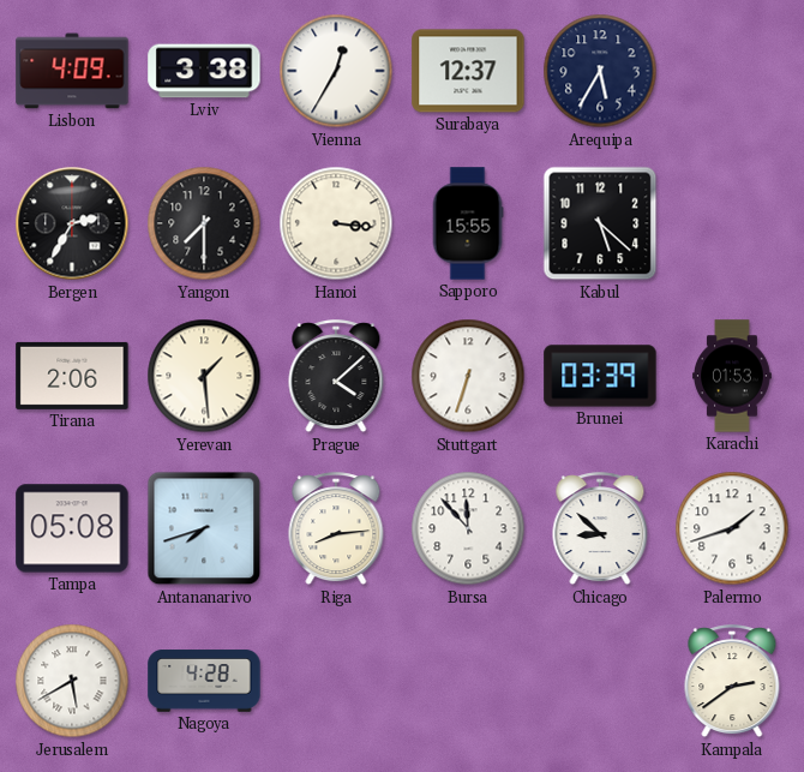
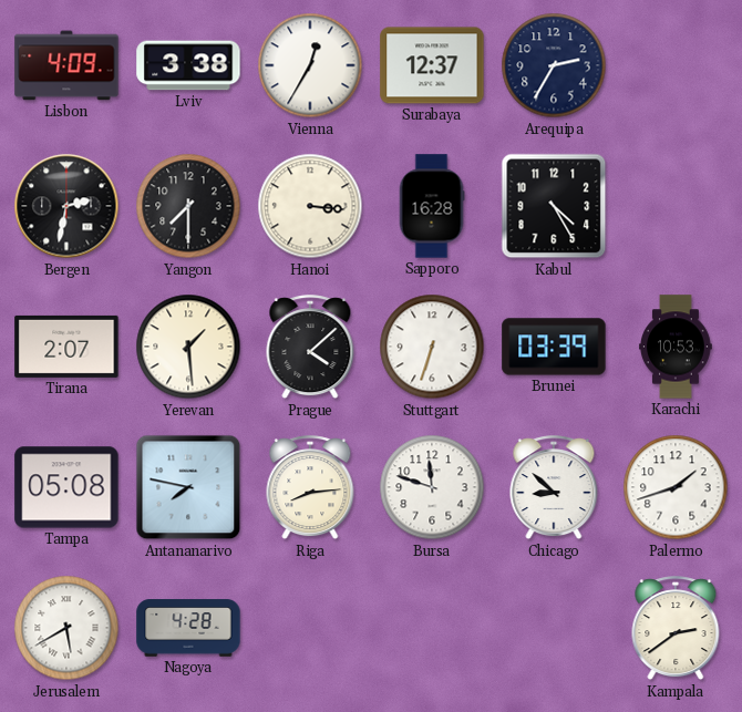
Arequipa: 5:35 -> 2:35 (554, 65)
Bergen: 2:35 -> 2:32 (66, 206)
Sapporo: 15:55 -> 16:28 (432, 206)
Kabul: 5:22 -> 4:25 (554, 206)
Tirana: 2:06 -> 2:07 (66, 347)
Karachi: 01:53 -> 10:53 (677, 347)
Antananarivo: 7:42 -> 7:47 (188, 487)
Bursa: 11:53 -> 11:48 (432, 487)
